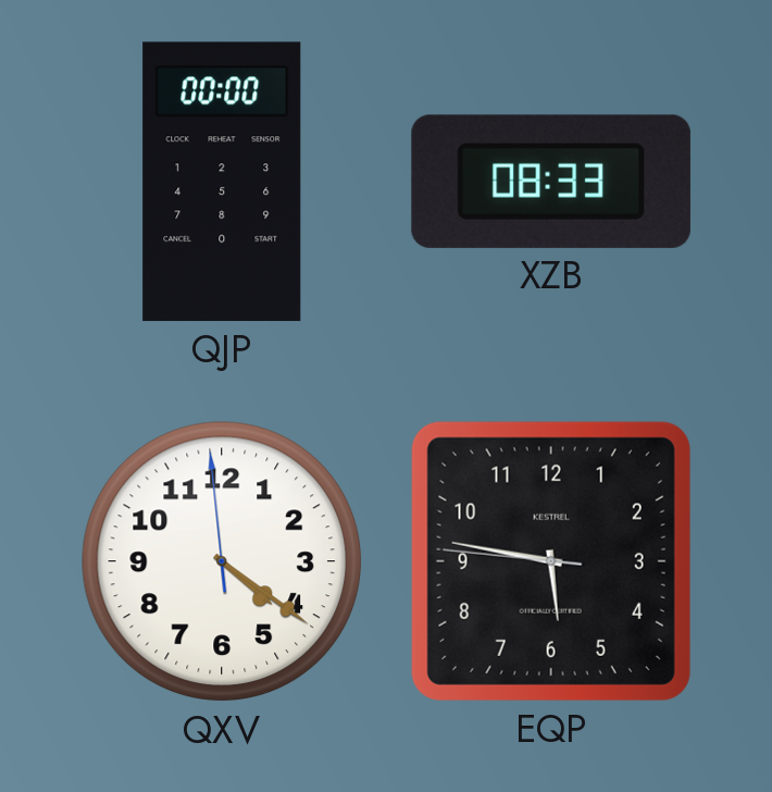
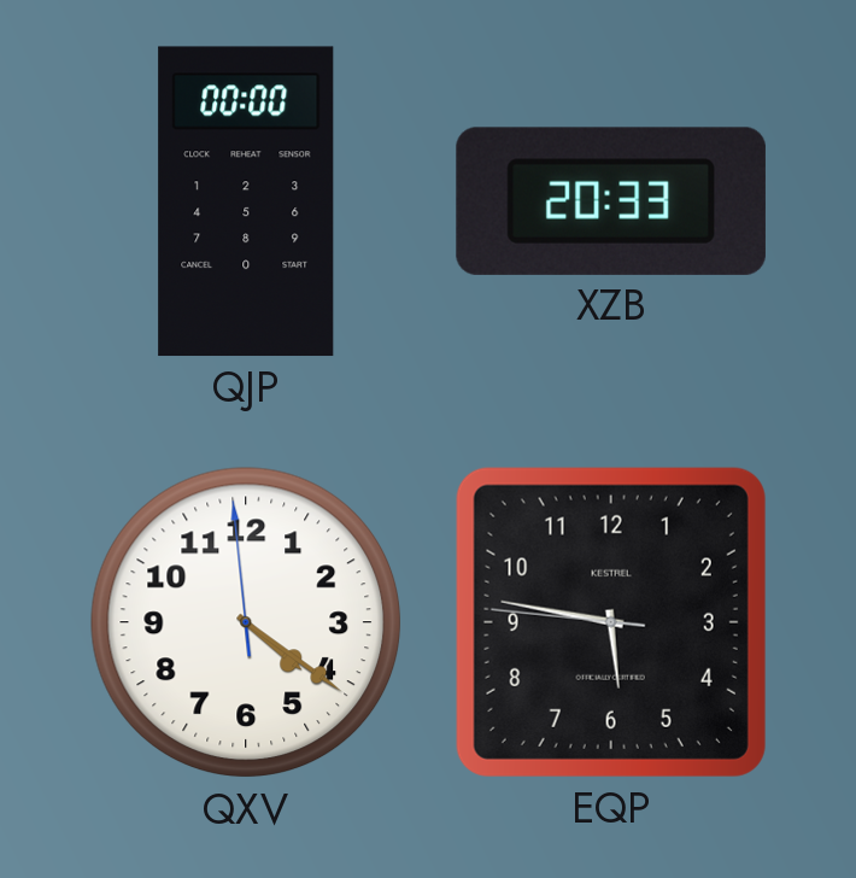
XZB: 08:33 -> 20:33 (611, 201)
